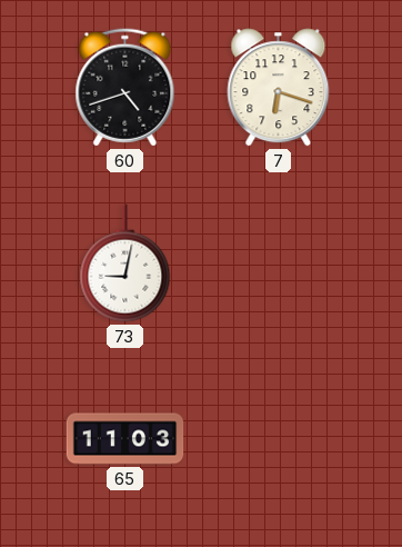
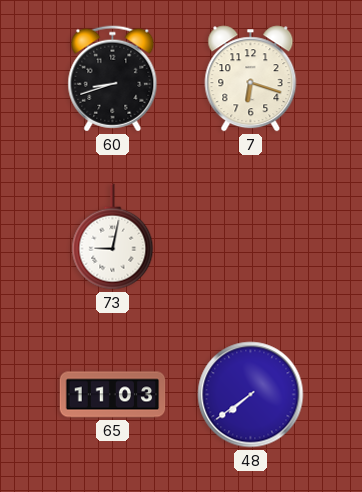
60: 4:42 -> 8:42 (113, 79)
48: none -> 7:39 (251, 395)
